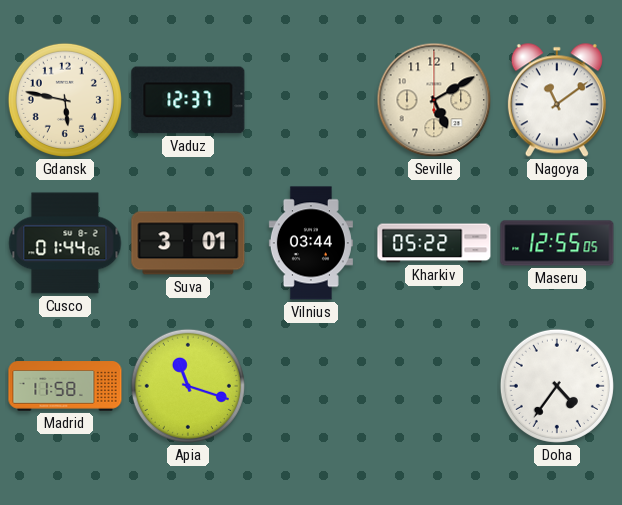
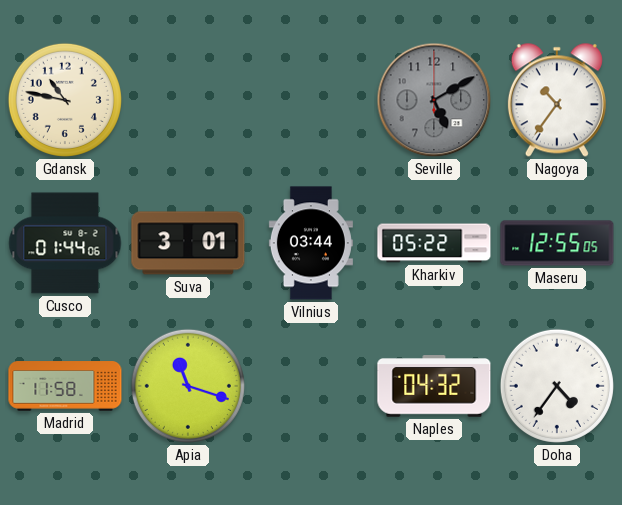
Gdansk: 5:47 -> 10:47 (65, 100)
Vaduz: 12:37 -> none (188, 100)
Seville dial: cream -> grey (434, 100)
Nagoya: 11:09 -> 10:36 (557, 100)
Naples: none -> 04:32 (434, 386)
